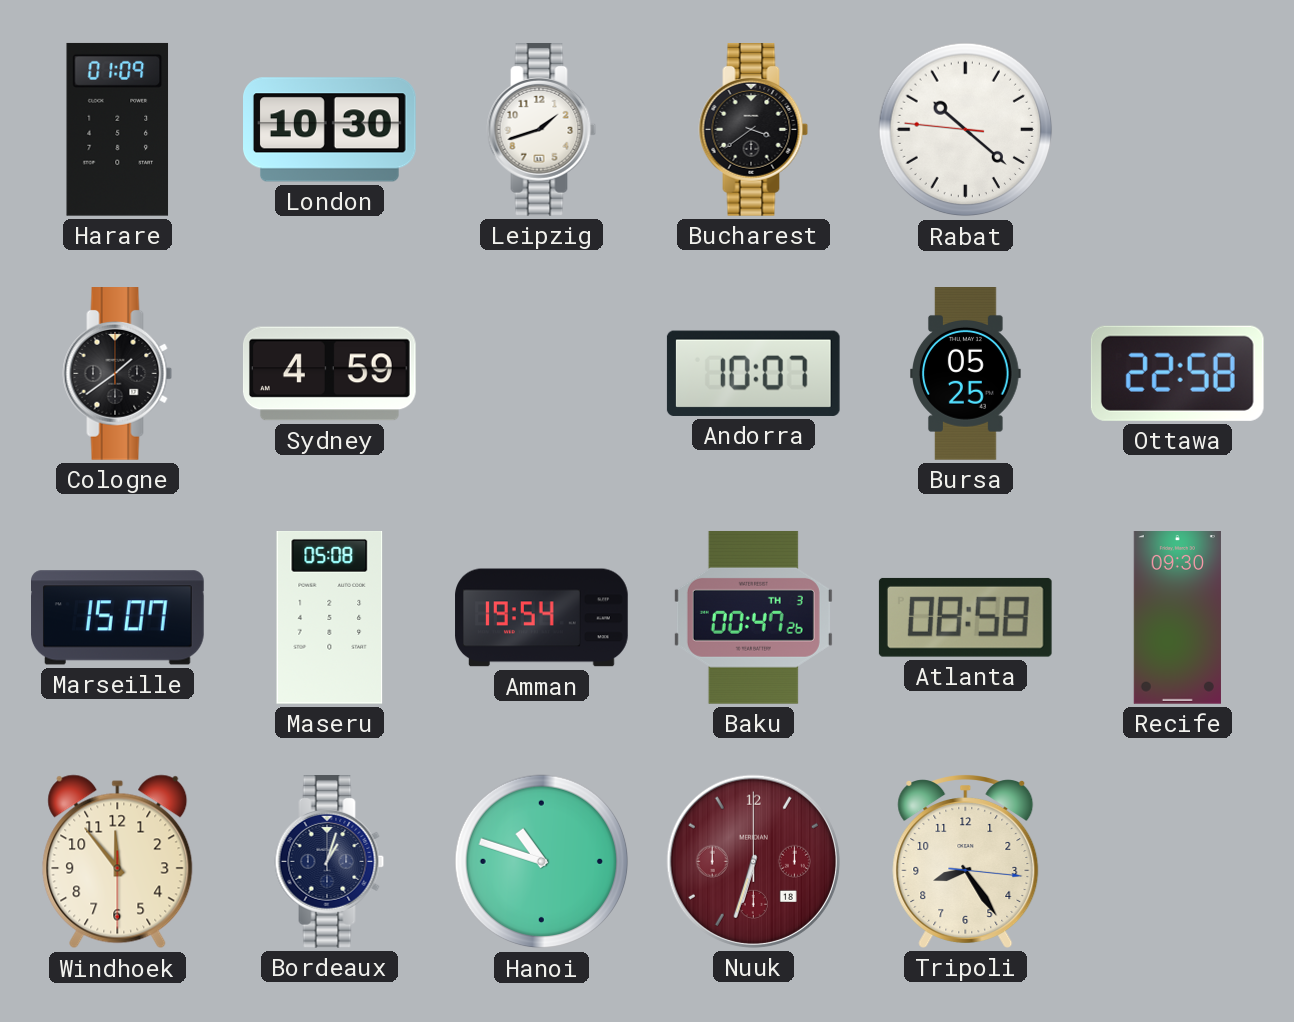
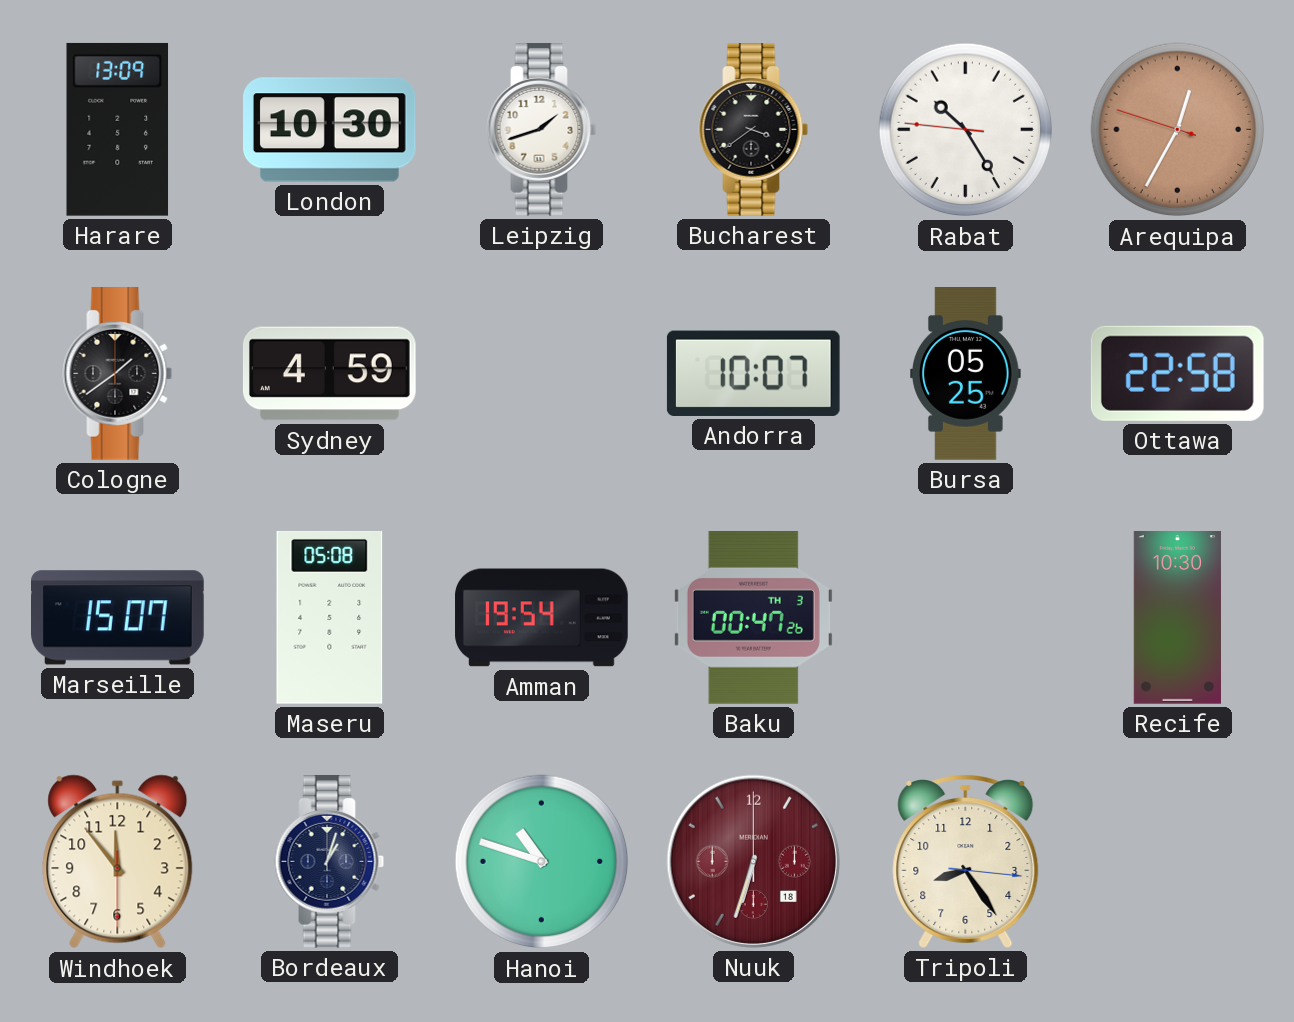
Harare: 01:09 -> 13:09 (118, 129)
Rabat: 10:21 -> 10:24 (966, 130)
Arequipa: none -> 12:34 (1178, 130)
Atlanta: 08:58 -> none (965, 617)
Recife: 09:30 -> 10:30 (1177, 618)
